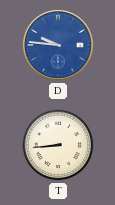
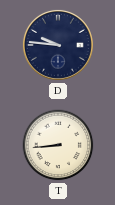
D dial: blue -> navy (58, 45)
